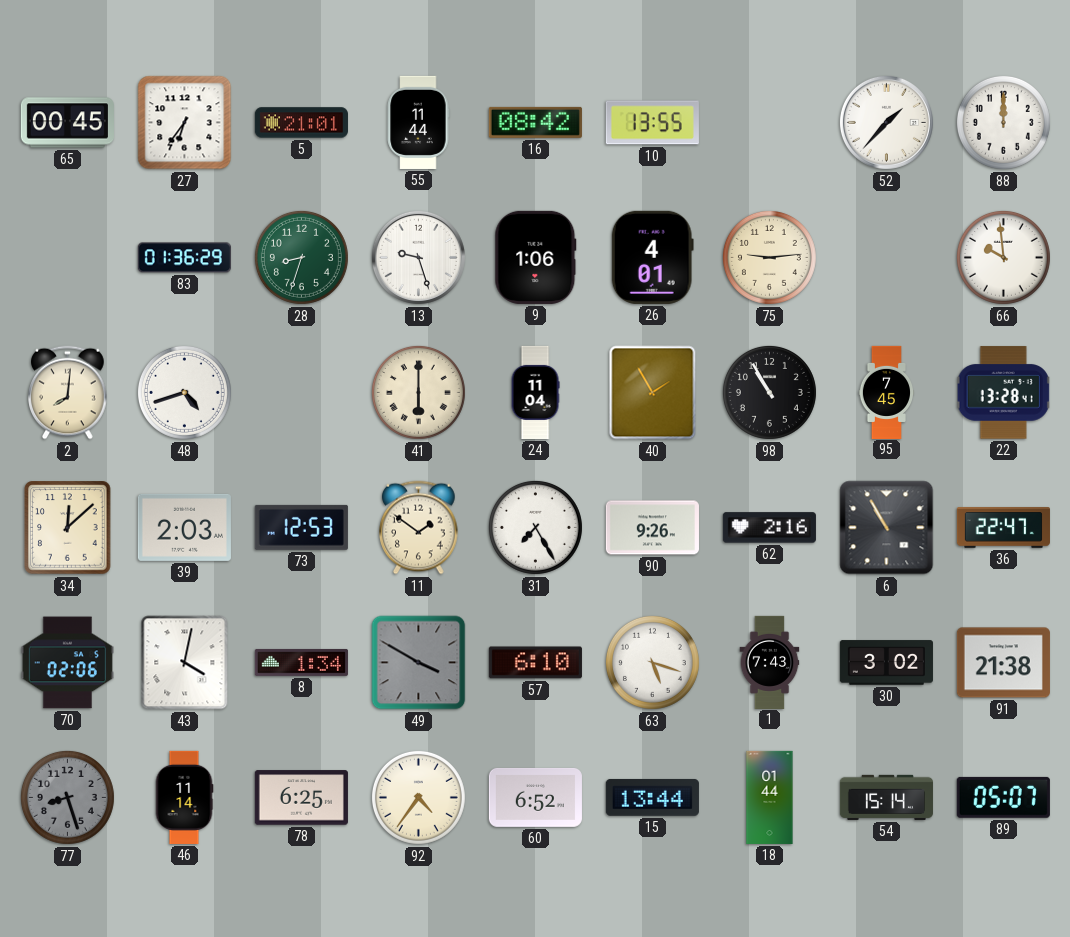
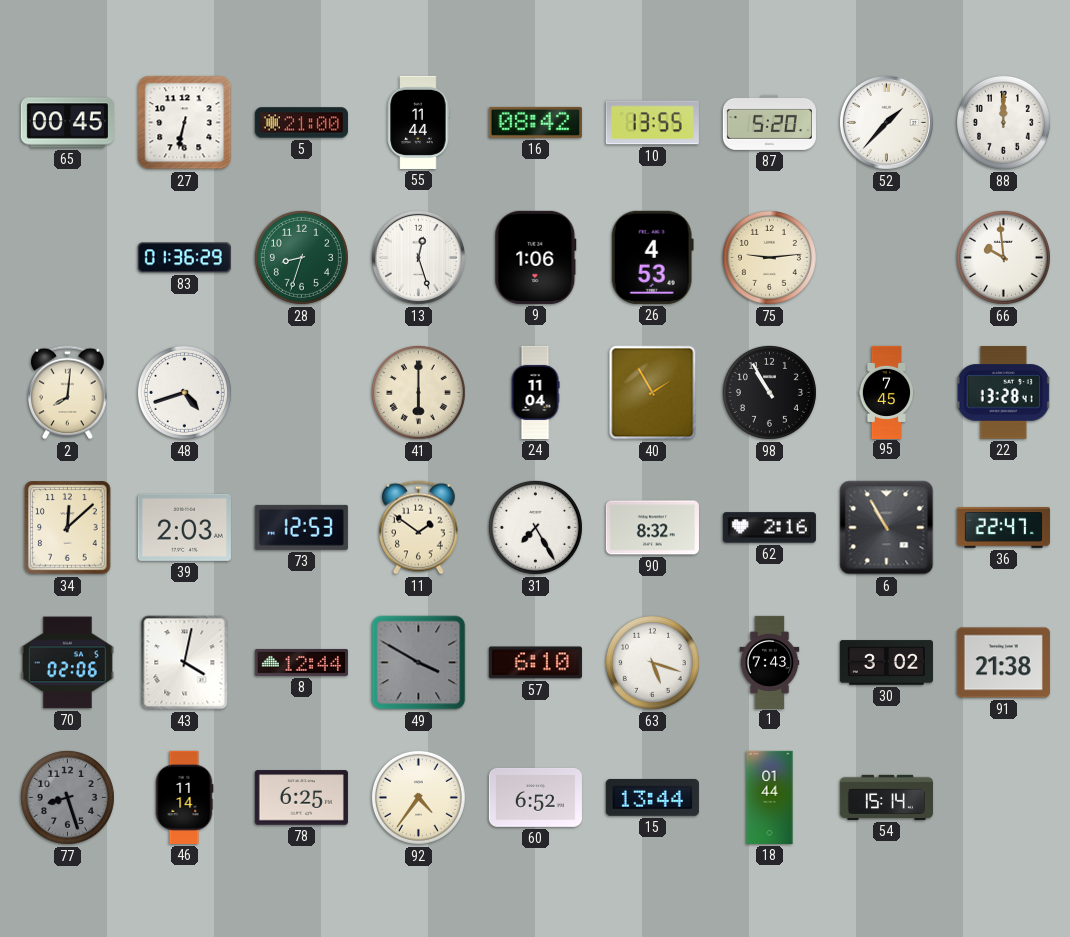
27: 6:36 -> 6:32 (185, 123)
5: 21:01 -> 21:00 (301, 123)
87: none -> 5:20 (769, 122)
13: 9:27 -> 12:27 (418, 257)
26: 4:01 -> 4:53 (652, 257)
90: 9:26 -> 8:32 (652, 528)
8: 1:34 -> 12:44 (301, 662)
89: 05:07 -> none (1003, 797)
